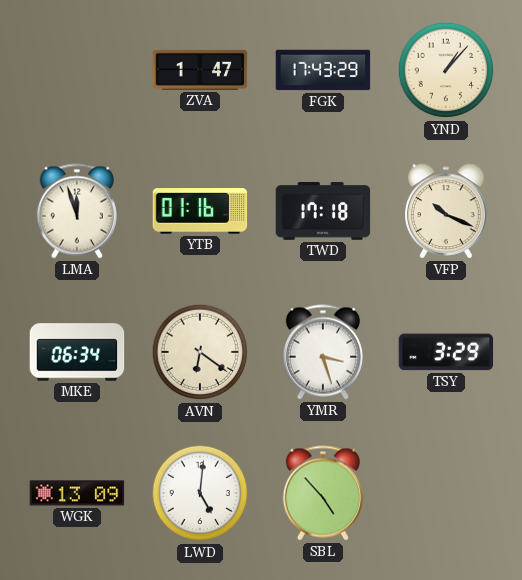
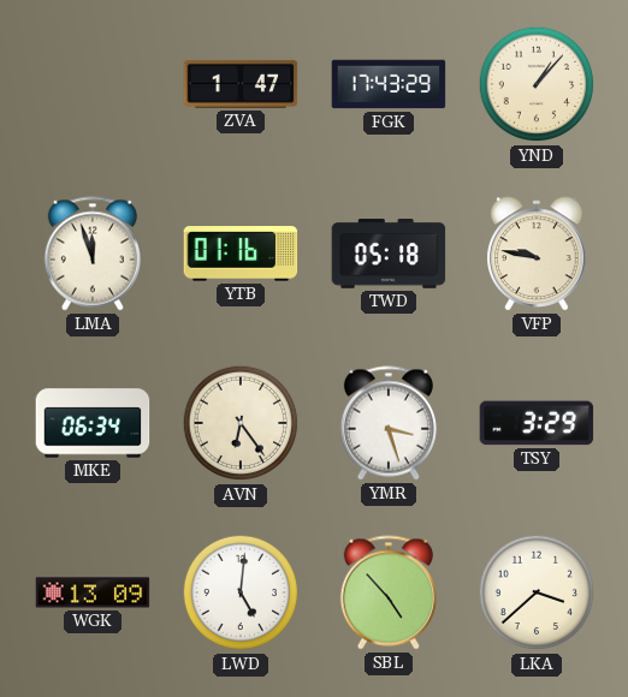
TWD: 17:18 -> 05:18 (389, 255)
VFP: 10:19 -> 9:47 (538, 254)
AVN: 6:21 -> 6:24 (241, 423)
LKA: none -> 3:38 (537, 592)
